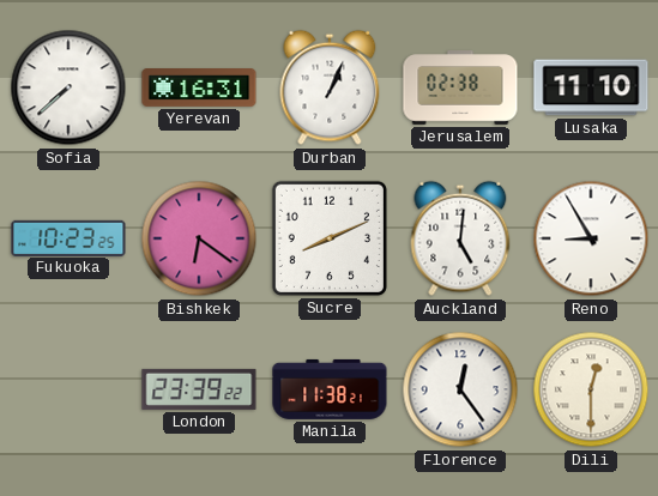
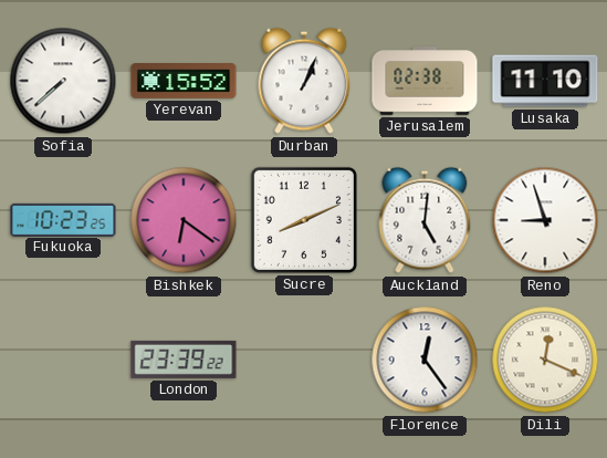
Yerevan: 16:31 -> 15:52 (184, 82)
Reno: 8:55 -> 8:57 (545, 220)
Manila: 11:38 -> none (330, 389)
Dili: 12:30 -> 12:19 (545, 360)
